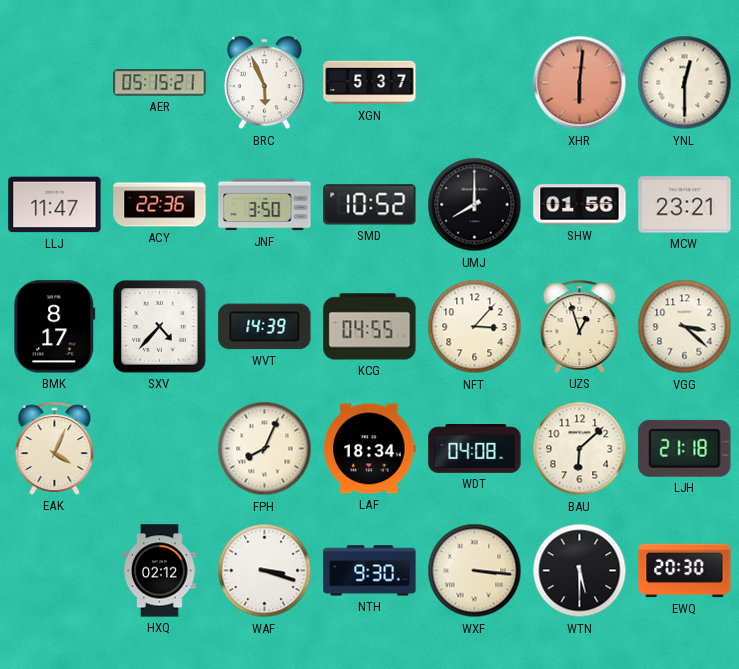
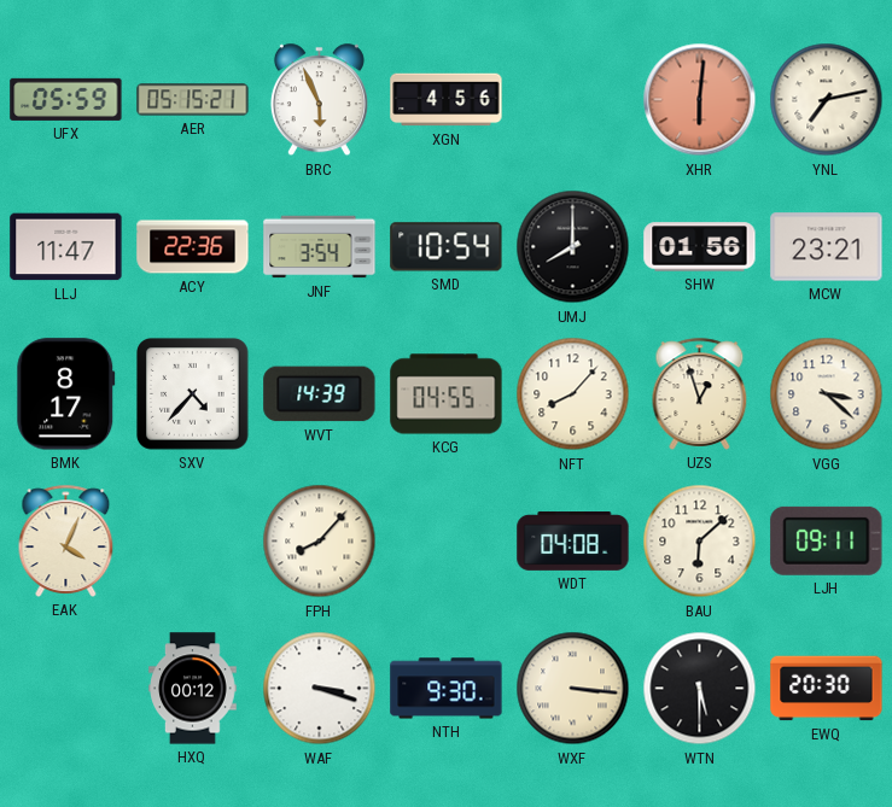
UFX: none -> 05:59 (66, 99)
XGN: 5:37 -> 4:56 (447, 100)
YNL: 12:30 -> 7:13 (827, 100)
JNF: 3:50 -> 3:54 (320, 247)
SMD: 10:52 -> 10:54 (447, 247)
NFT: 3:07 -> 8:07 (573, 394)
FPH: 8:04 -> 8:07 (320, 542)
LAF: 18:34 -> none (370, 449)
LJH: 21:18 -> 09:11 (827, 540)
HXQ: 02:12 -> 00:12 (193, 689)
